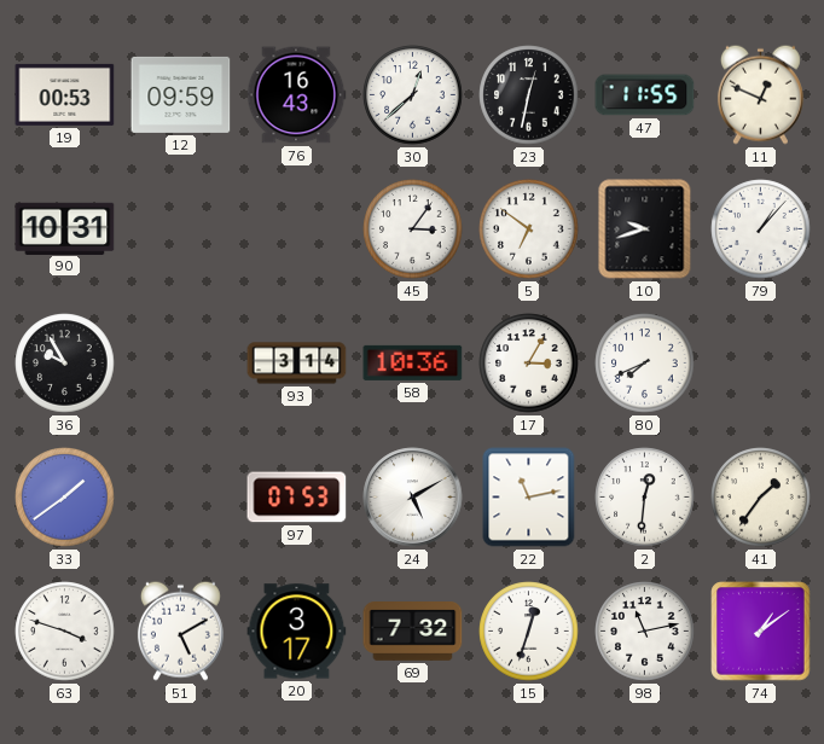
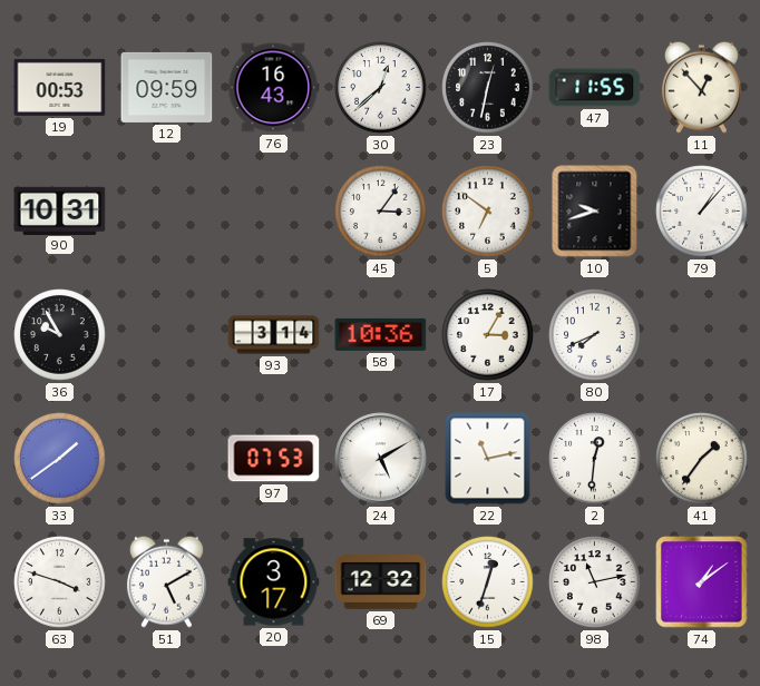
11: 12:49 -> 12:53 (701, 87)
69: 7:32 -> 12:32 (381, 582)
